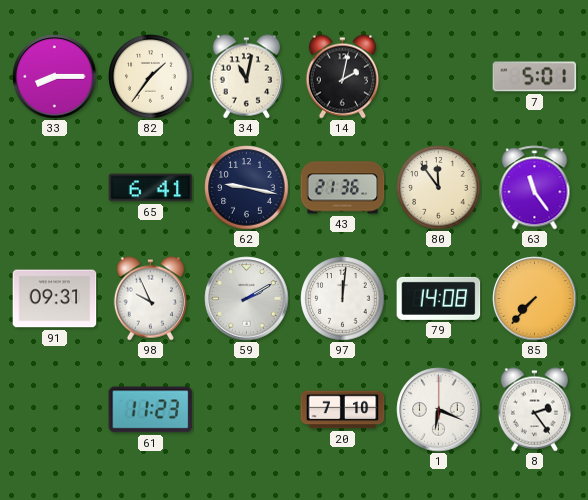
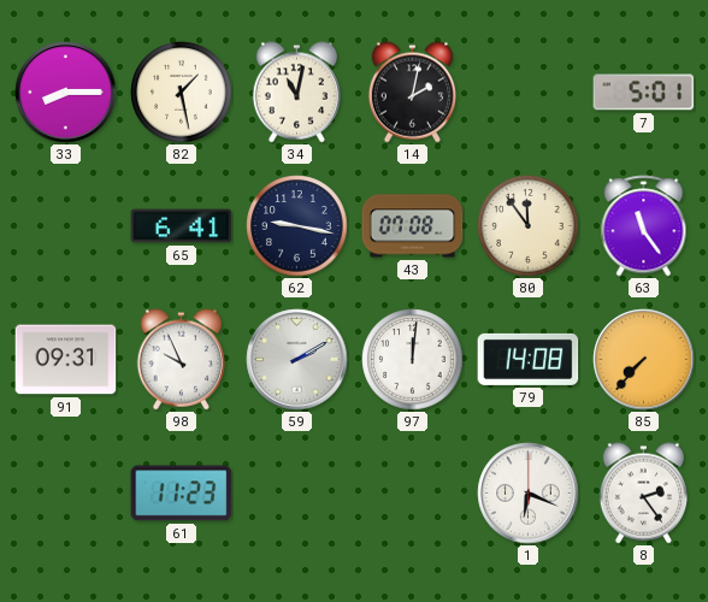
82: 1:36 -> 1:28 (182, 93)
43: 21:36 -> 07:08 (413, 226)
20: 7:10 -> none (343, 410)
